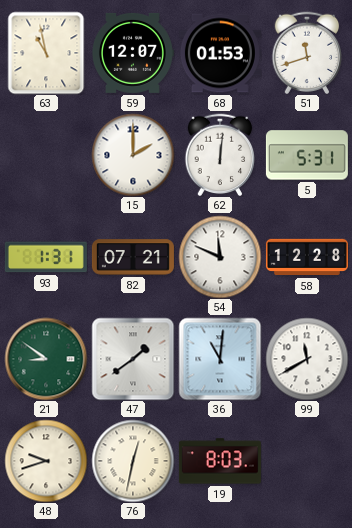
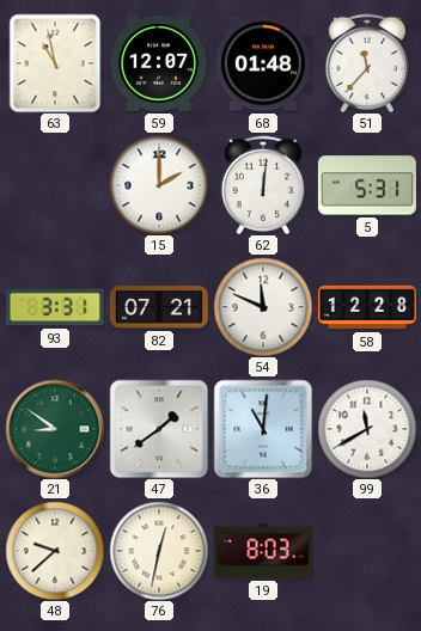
68: 01:53 -> 01:48 (263, 63)
51: 11:42 -> 11:37 (367, 63)
93: 1:31 -> 3:31 (55, 307)
48: 9:42 -> 9:38 (55, 551)
